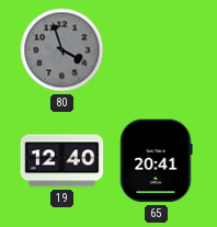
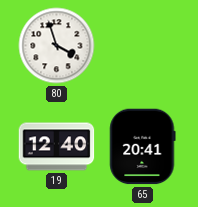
80 dial: grey -> white (57, 46)
